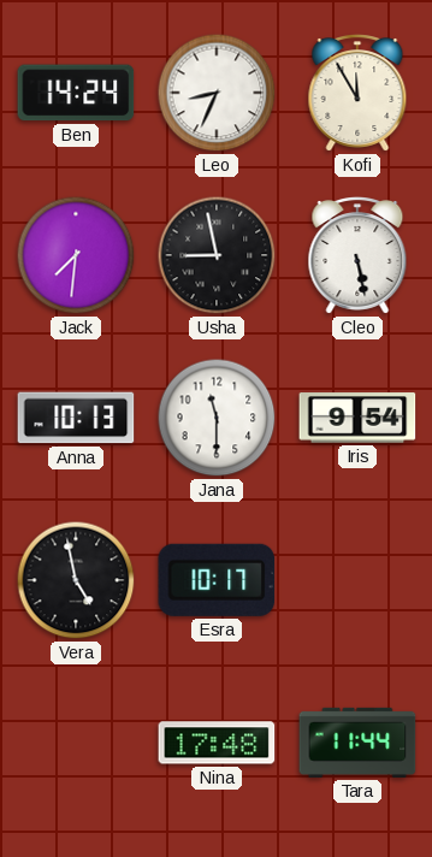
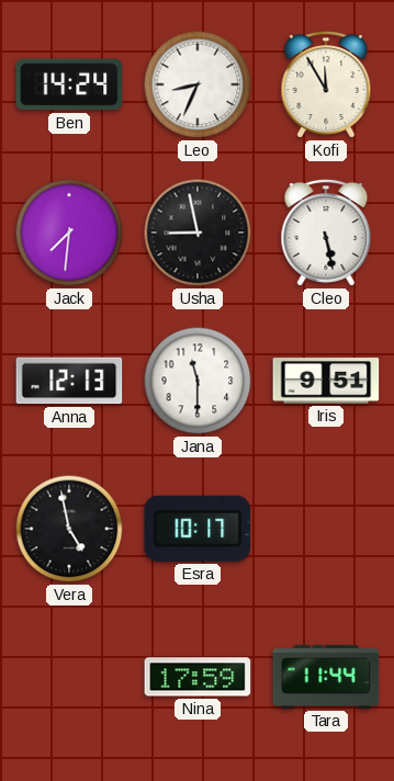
Anna: 10:13 -> 12:13 (69, 381)
Iris: 9:54 -> 9:51 (326, 381)
Nina: 17:48 -> 17:59 (198, 677)
